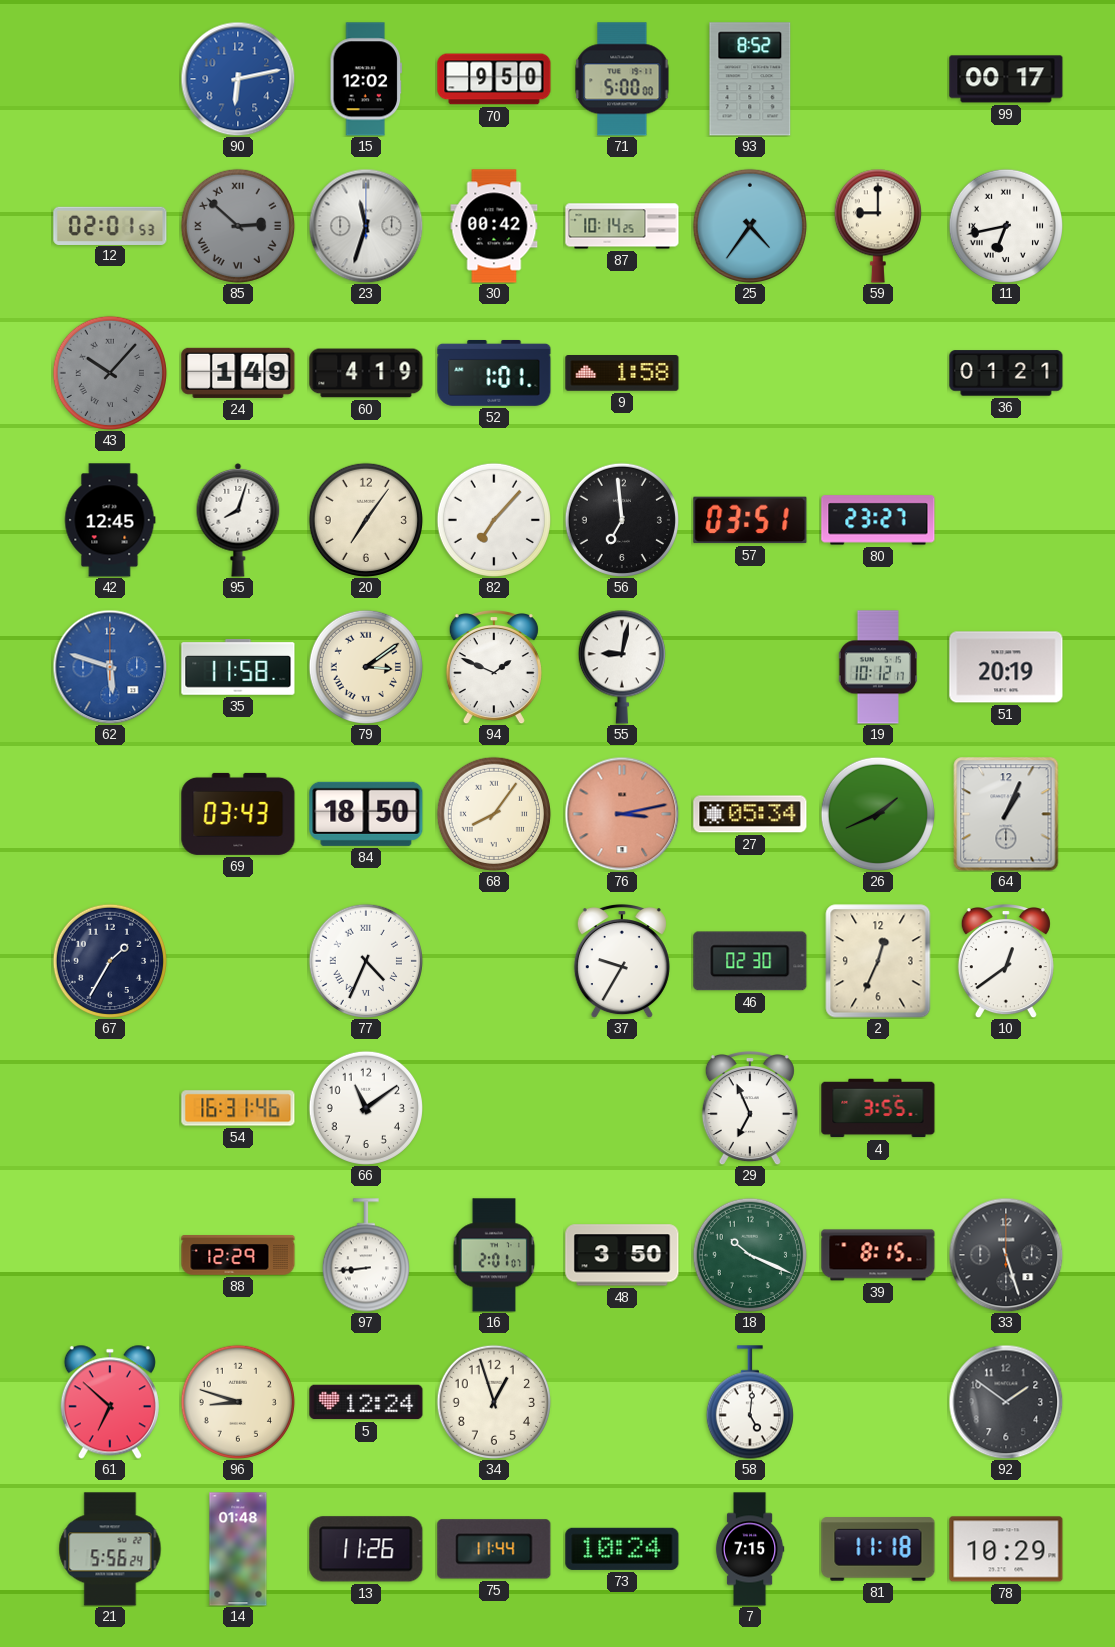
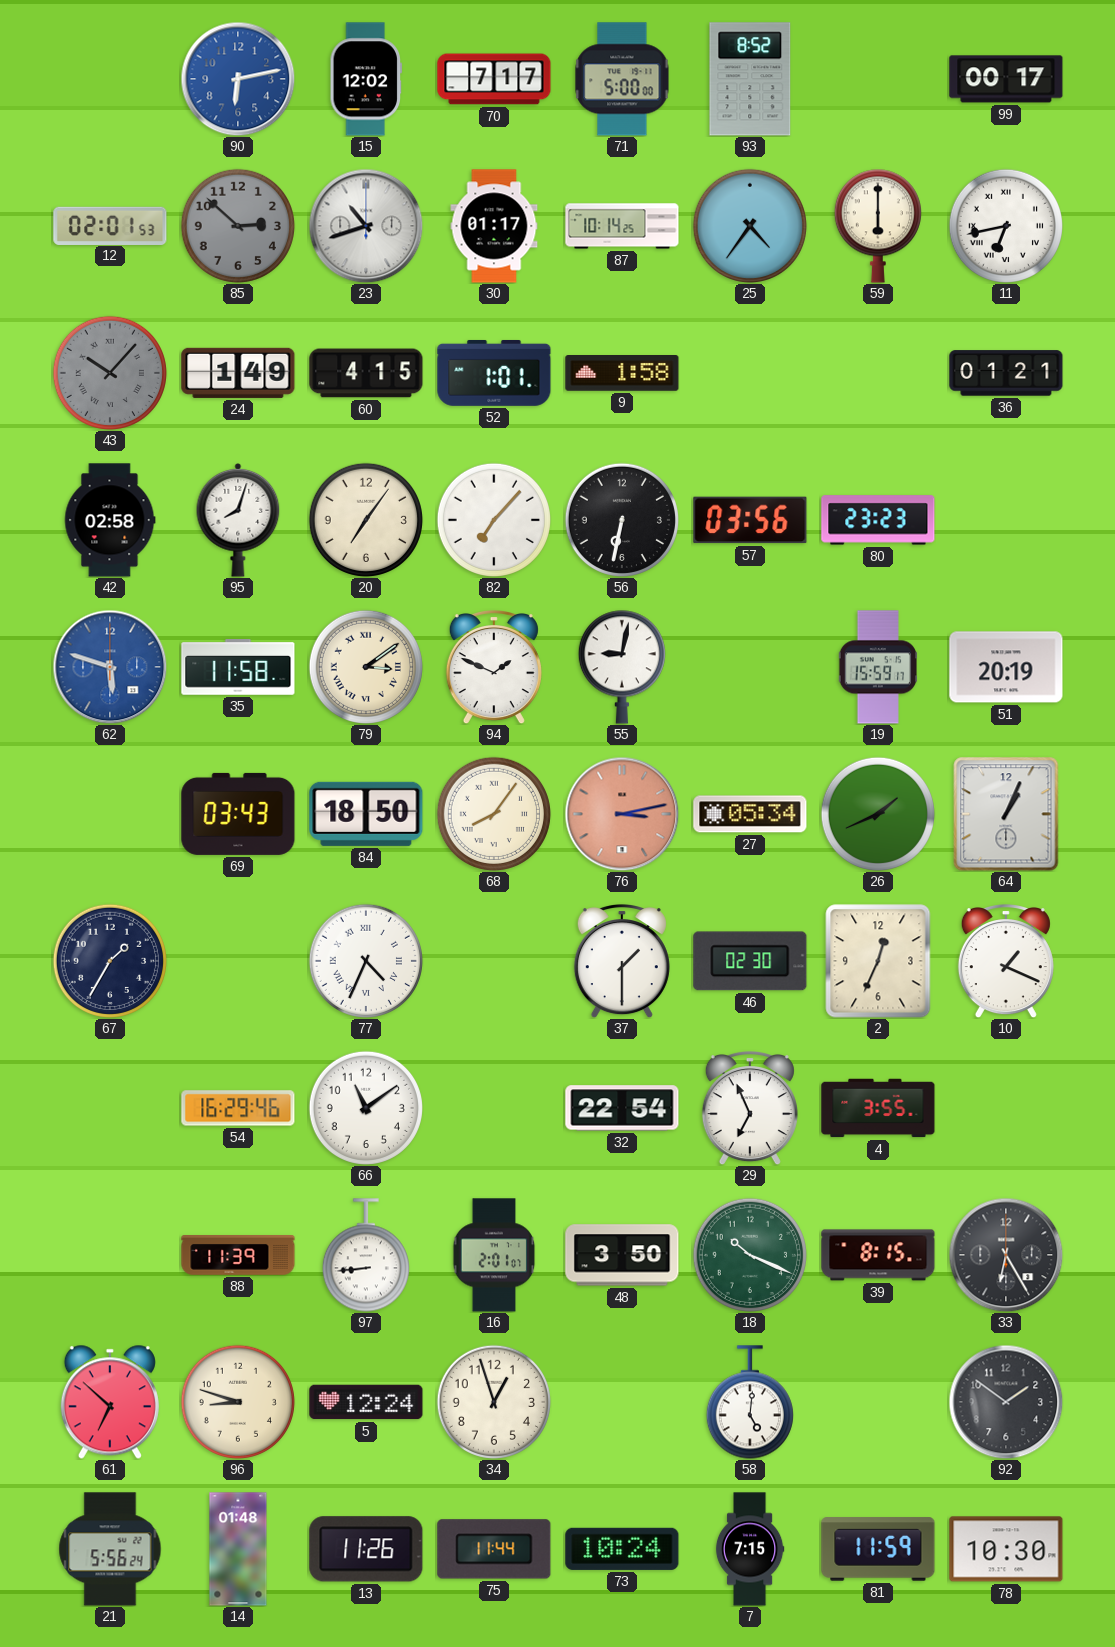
70: 9:50 -> 7:17 (494, 79)
85 numerals: Roman -> Arabic (238, 226)
23: 11:33 -> 10:42 (366, 226)
30: 00:42 -> 01:17 (494, 226)
59: 9:00 -> 6:00 (878, 226)
60: 4:19 -> 4:15 (366, 373)
42: 12:45 -> 02:58 (110, 520)
56: 6:59 -> 6:32 (622, 520)
57: 03:51 -> 03:56 (750, 520)
80: 23:27 -> 23:23 (878, 520)
19: 10:12 -> 15:59 (878, 667)
37: 9:35 -> 1:30 (622, 962)
10: 12:39 -> 1:19 (1006, 962)
54: 16:31 -> 16:29 (238, 1108)
32: none -> 22:54 (622, 1108)
88: 12:29 -> 11:39 (238, 1255)
33: 5:27 -> 6:25 (1006, 1255)
81: 11:18 -> 11:59 (878, 1549)
78: 10:29 -> 10:30 (1006, 1549)
